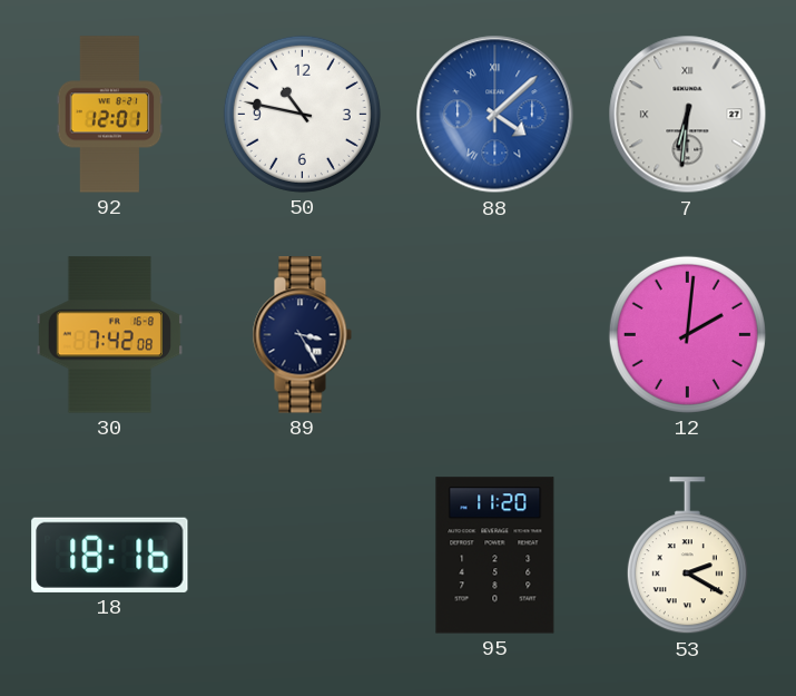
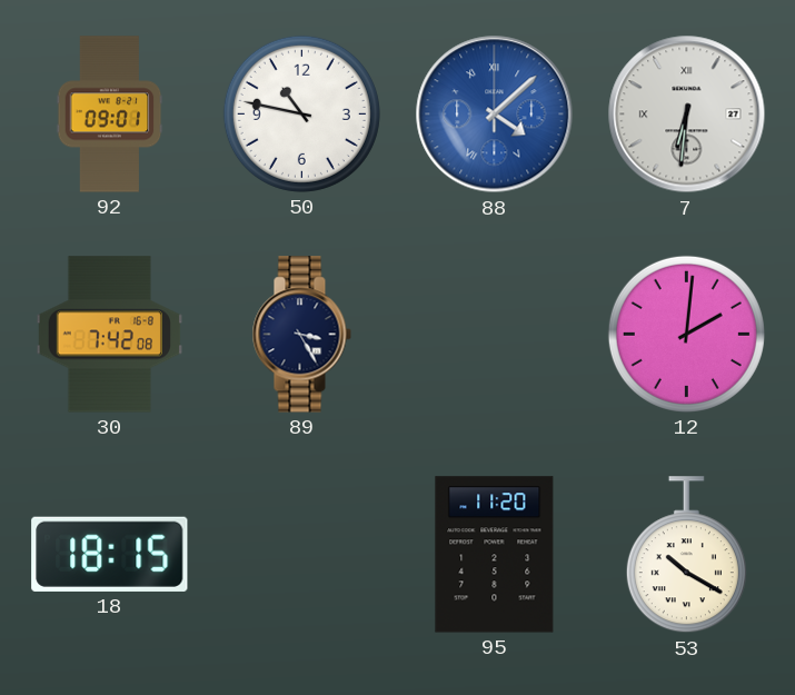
92: 12:01 -> 09:01 (110, 115)
18: 18:16 -> 18:15 (110, 554)
53: 2:20 -> 10:20 (686, 555)
